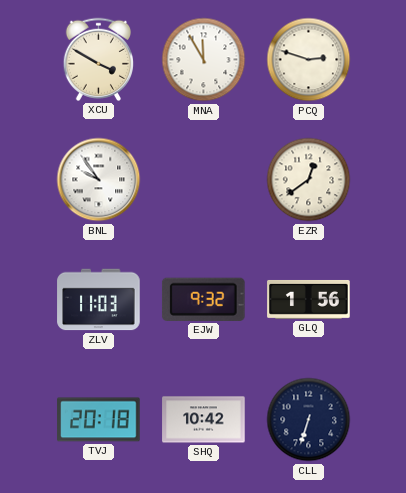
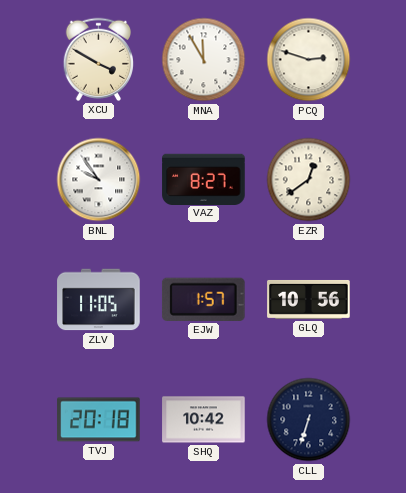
VAZ: none -> 8:27 (204, 179)
ZLV: 11:03 -> 11:05 (99, 300)
EJW: 9:32 -> 1:57 (204, 299)
GLQ: 1:56 -> 10:56 (309, 299)
